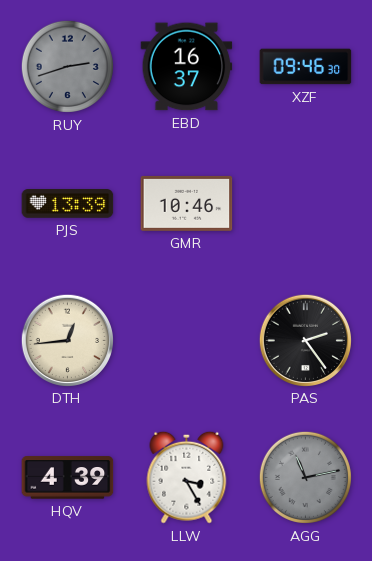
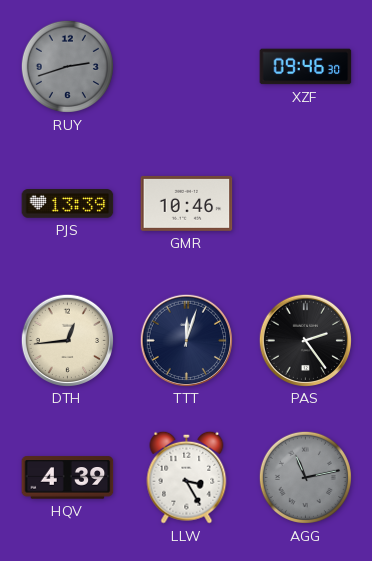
EBD: 16:37 -> none (187, 67)
TTT: none -> 12:03 (186, 340)
